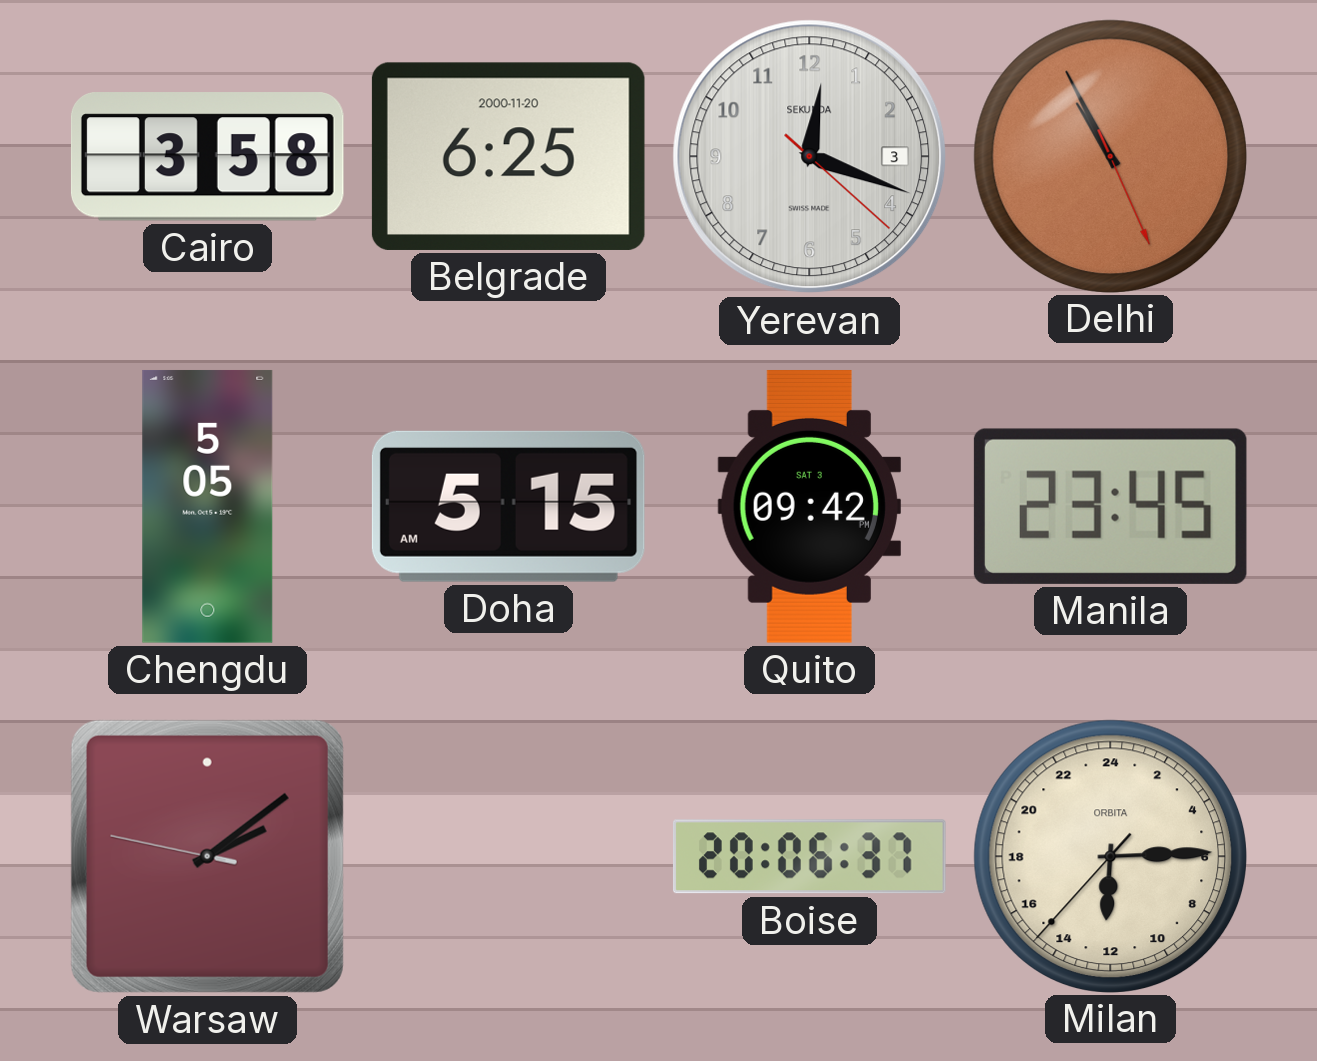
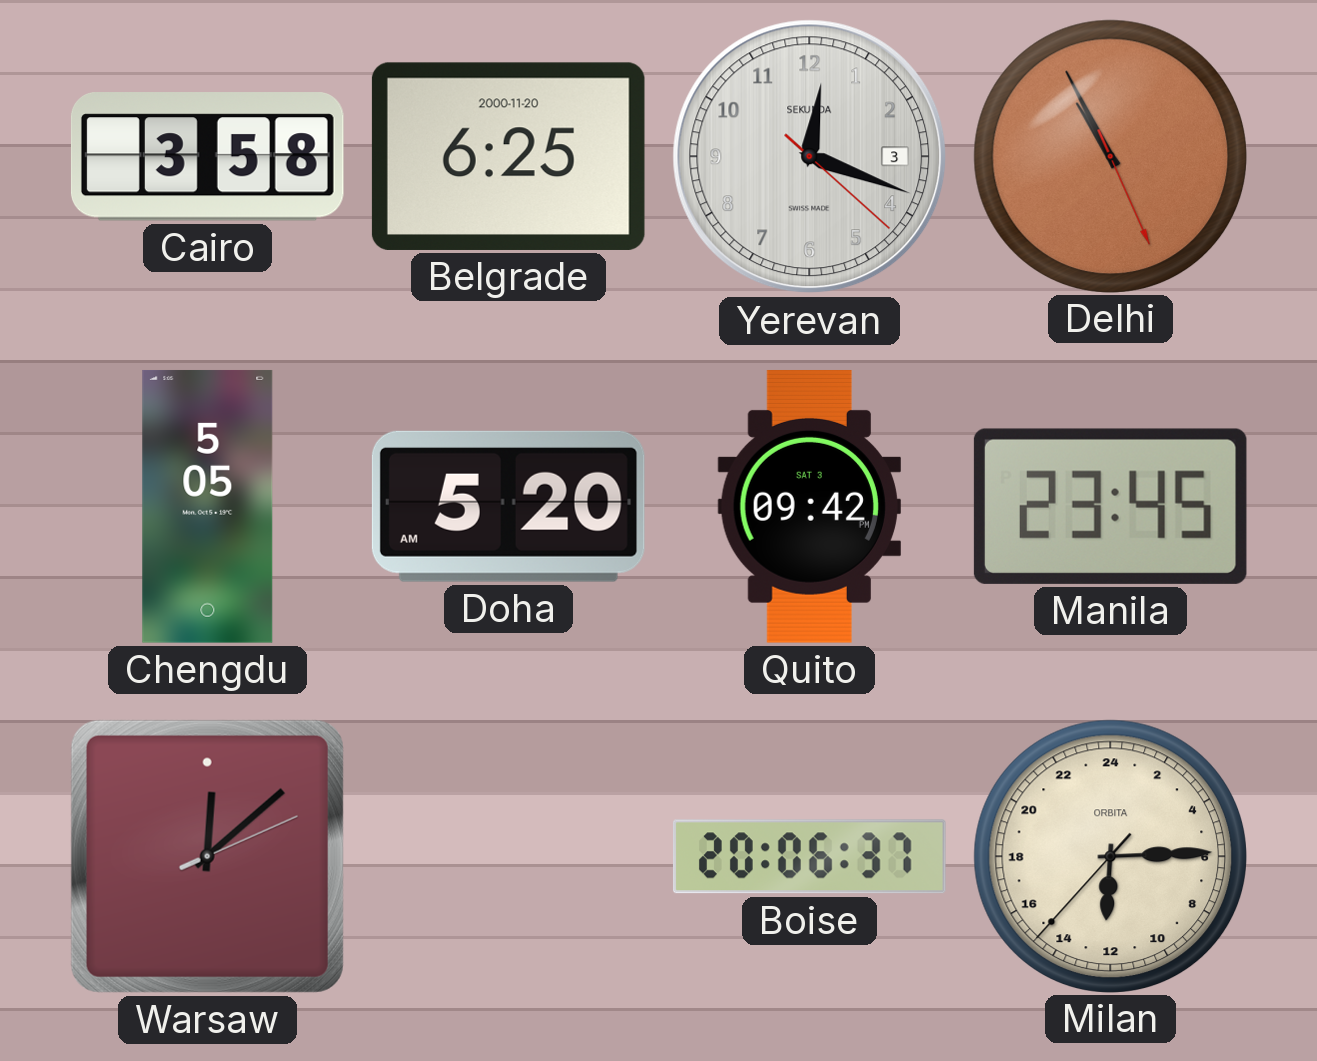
Doha: 5:15 -> 5:20 (508, 506)
Warsaw: 2:08 -> 12:08 (207, 856)
